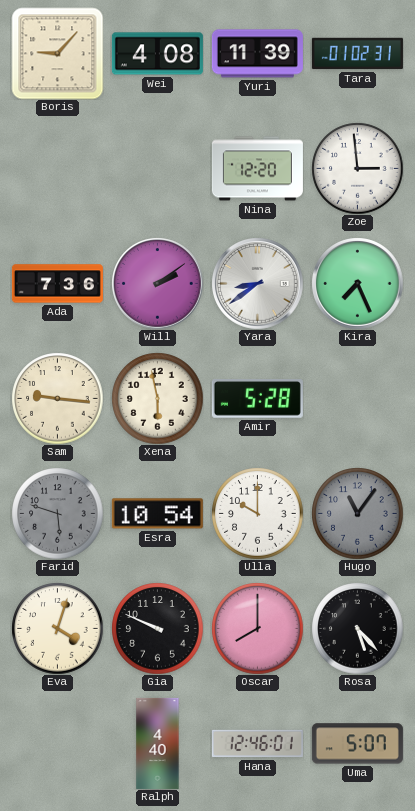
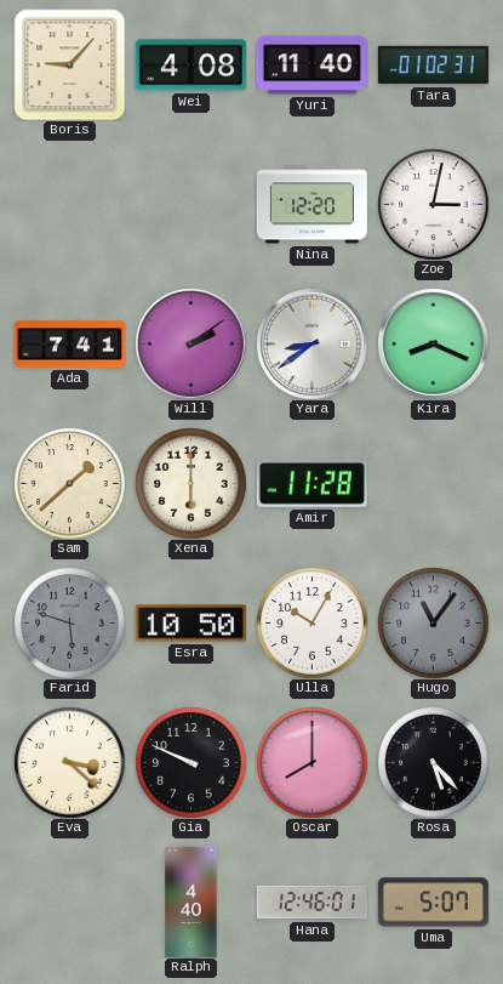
Yuri: 11:39 -> 11:40 (311, 66)
Zoe: 2:59 -> 3:02 (433, 204)
Ada: 7:36 -> 7:41 (69, 345)
Kira: 7:26 -> 8:19 (433, 343)
Sam: 9:16 -> 1:38 (69, 483)
Xena: 5:58 -> 6:00 (190, 483)
Amir: 5:28 -> 11:28 (311, 484)
Esra: 10:54 -> 10:50 (190, 624)
Ulla: 10:00 -> 10:05 (311, 622)
Eva: 4:03 -> 3:22 (69, 762)
